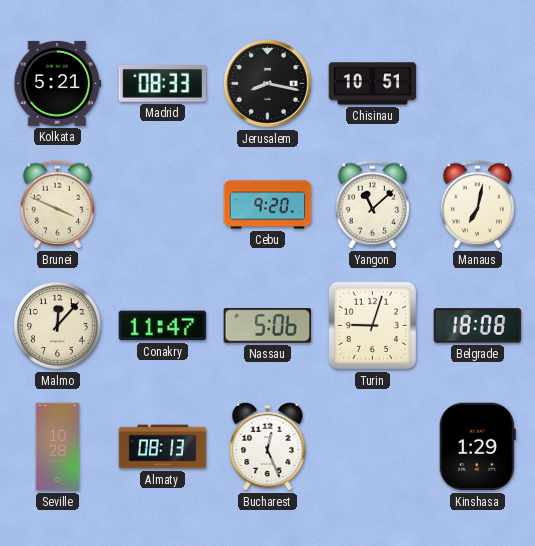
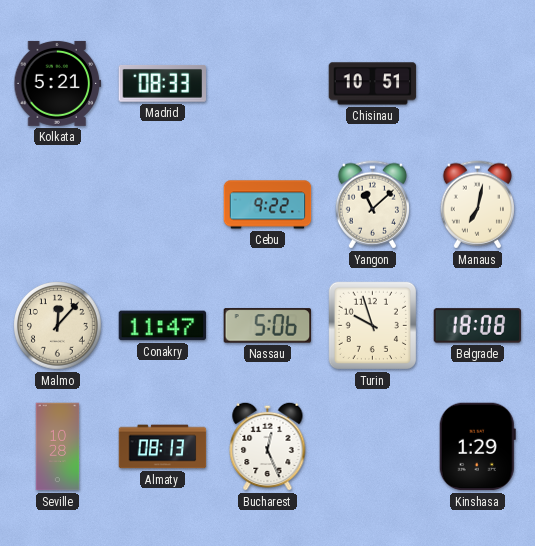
Jerusalem: 8:17 -> none (268, 84)
Brunei: 3:49 -> none (57, 205)
Cebu: 9:20 -> 9:22 (268, 205)
Turin: 9:03 -> 9:57 (372, 325)
